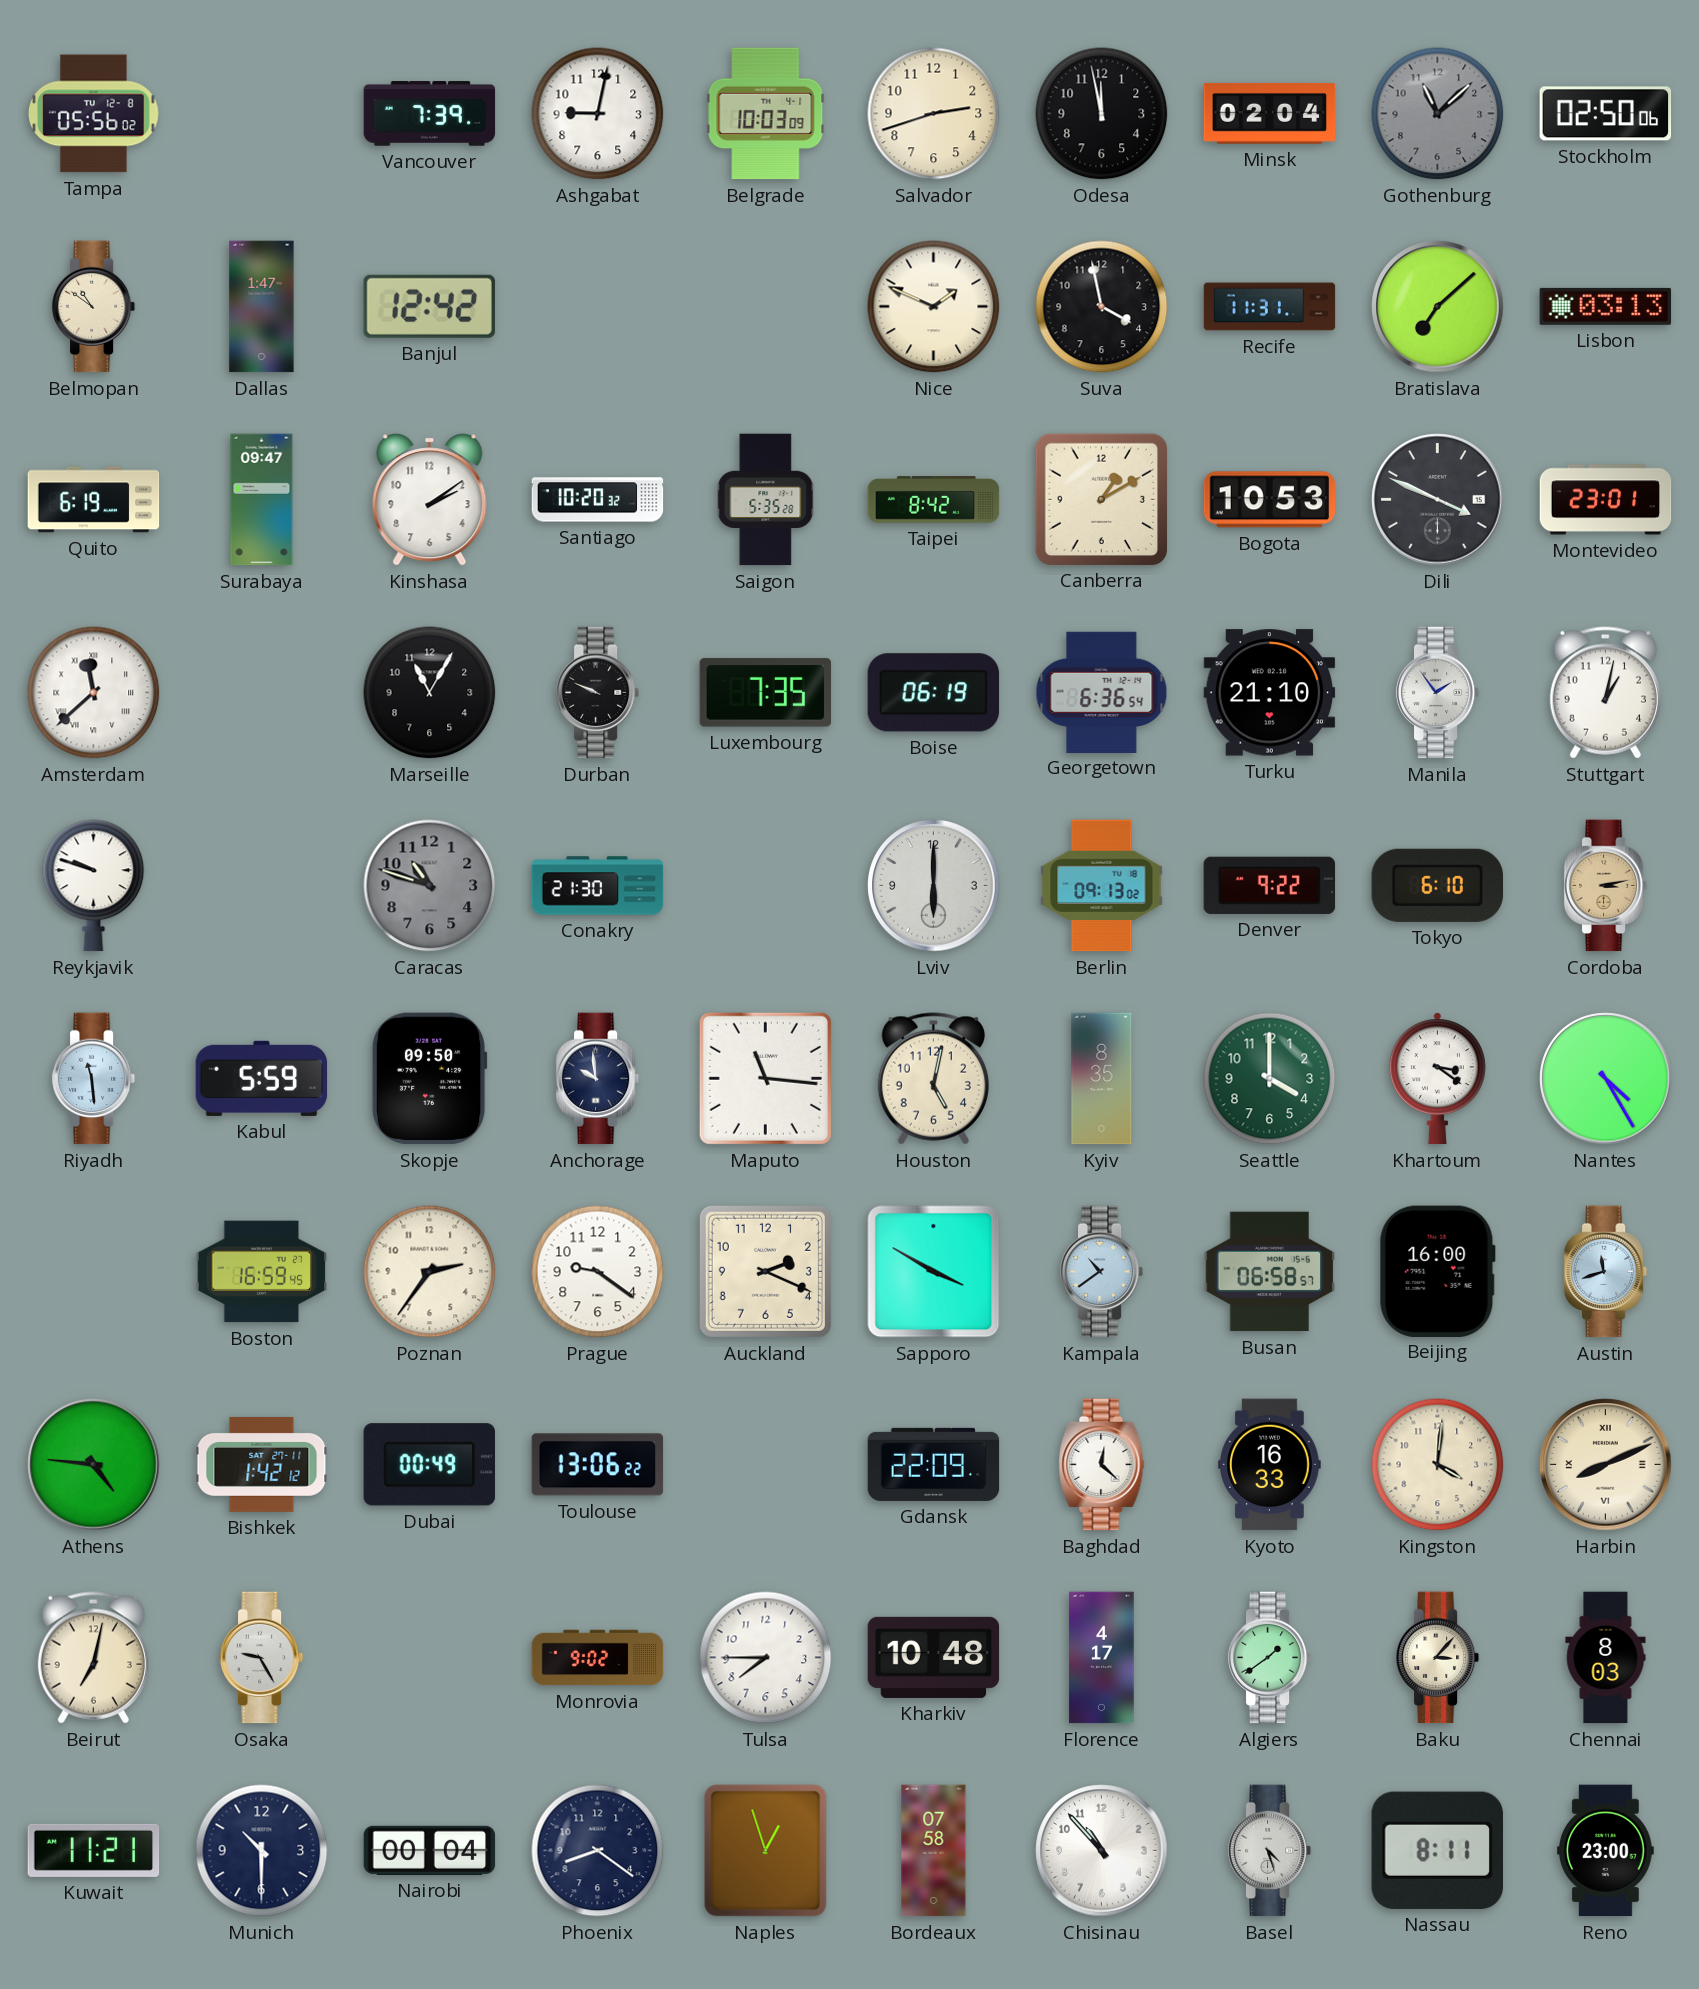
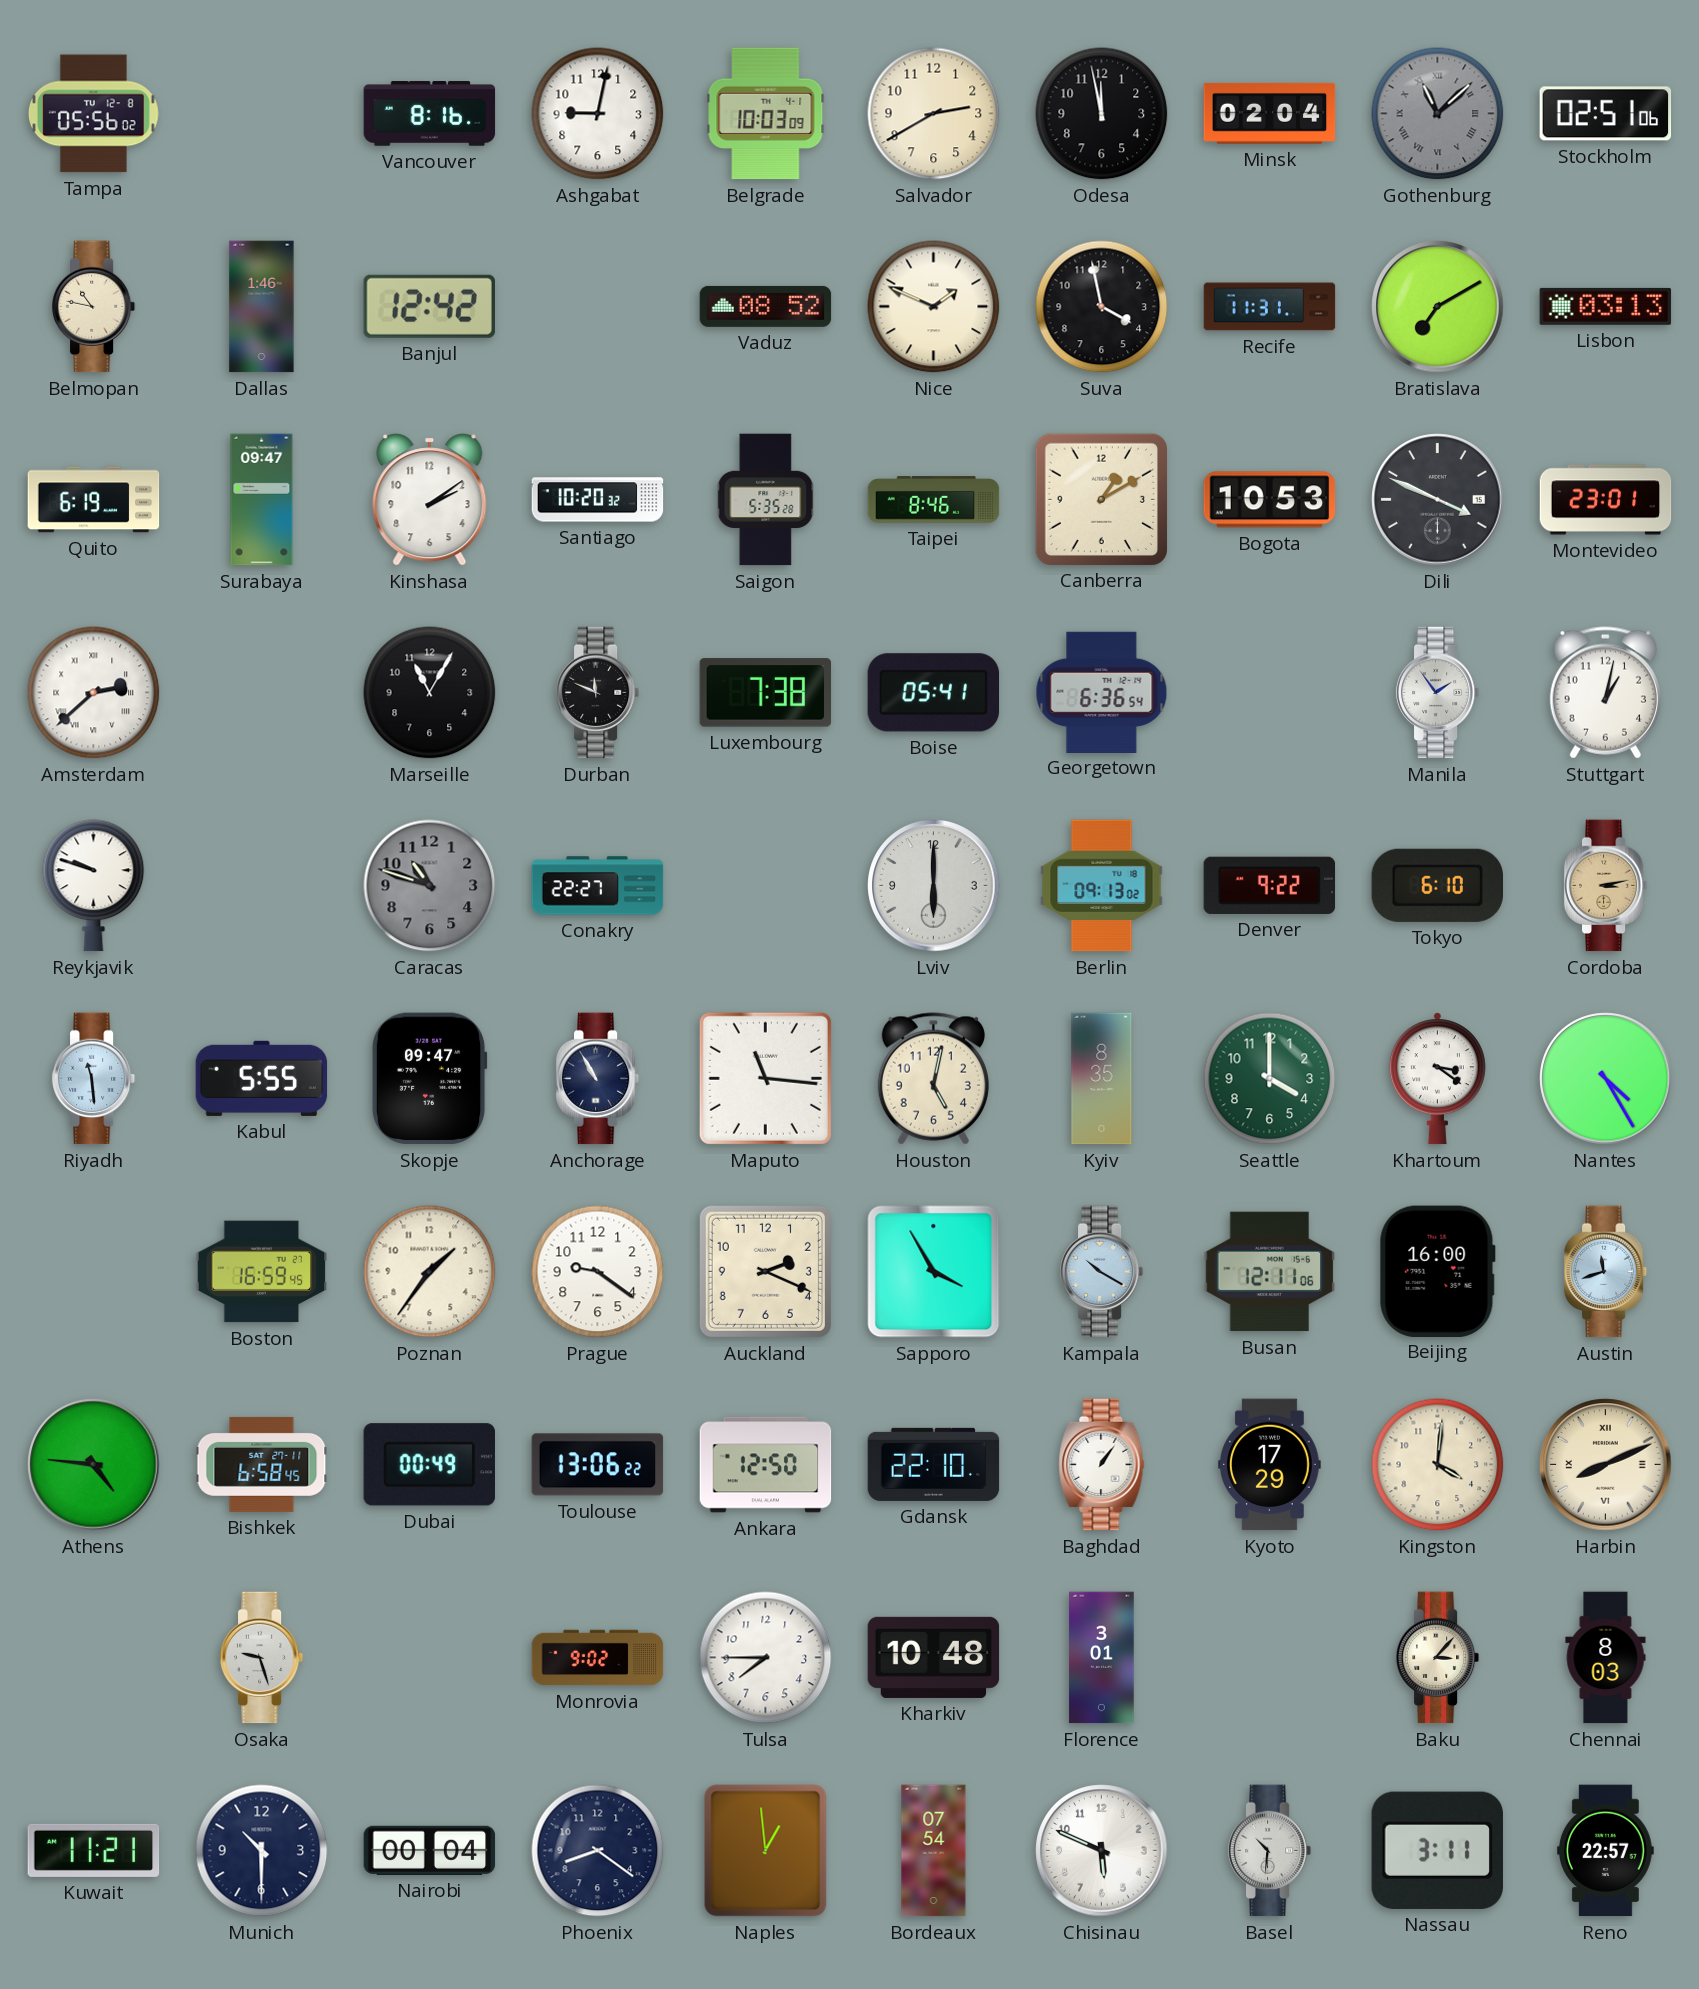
Vancouver: 7:39 -> 8:16 (430, 114)
Salvador: 2:42 -> 2:40 (934, 114)
Gothenburg numerals: Arabic -> Roman (1438, 114)
Stockholm: 02:50 -> 02:51 (1606, 114)
Belmopan: 10:51 -> 10:47 (94, 307)
Dallas: 1:47 -> 1:46 (262, 307)
Vaduz: none -> 08:52 (766, 306)
Bratislava: 7:08 -> 7:10 (1438, 307)
Taipei: 8:42 -> 8:46 (934, 500)
Amsterdam: 11:38 -> 2:38 (94, 693)
Durban: 9:49 -> 11:49 (598, 693)
Luxembourg: 7:35 -> 7:38 (766, 693)
Boise: 06:19 -> 05:41 (934, 693)
Turku: 21:10 -> none (1270, 693)
Conakry: 21:30 -> 22:27 (598, 886)
Kabul: 5:59 -> 5:55 (262, 1078)
Skopje: 09:50 -> 09:47 (429, 1079)
Anchorage: 9:59 -> 10:55 (598, 1079)
Poznan: 2:36 -> 1:36 (430, 1272)
Sapporo: 3:50 -> 3:55 (934, 1272)
Kampala: 10:39 -> 10:20 (1102, 1272)
Busan: 06:58 -> 12:11 (1270, 1272)
Bishkek: 1:42 -> 6:58 (262, 1464)
Ankara: none -> 12:50 (766, 1465)
Gdansk: 22:09 -> 22:10 (934, 1464)
Baghdad: 12:22 -> 1:06 (1102, 1465)
Kyoto: 16:33 -> 17:29 (1270, 1465)
Beirut: 7:02 -> none (93, 1658)
Osaka: 9:25 -> 9:27 (262, 1658)
Florence: 4:17 -> 3:01 (1102, 1658)
Algiers: 1:39 -> none (1270, 1658)
Naples: 12:57 -> 12:59 (766, 1851)
Bordeaux: 07:58 -> 07:54 (934, 1851)
Chisinau: 10:53 -> 5:49 (1102, 1851)
Basel: 4:27 -> 10:31 (1270, 1851)
Nassau: 8:11 -> 3:11 (1437, 1850)
Reno: 23:00 -> 22:57 (1605, 1851)
